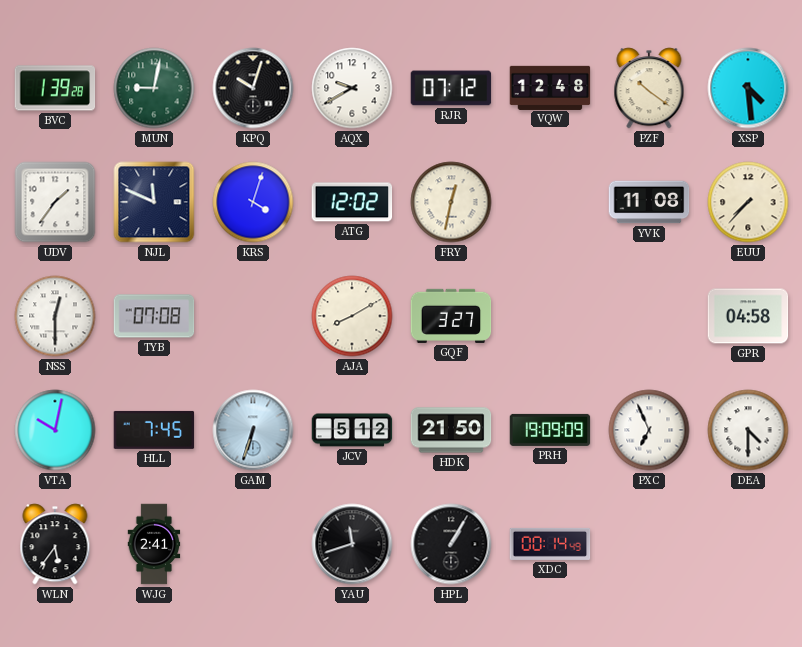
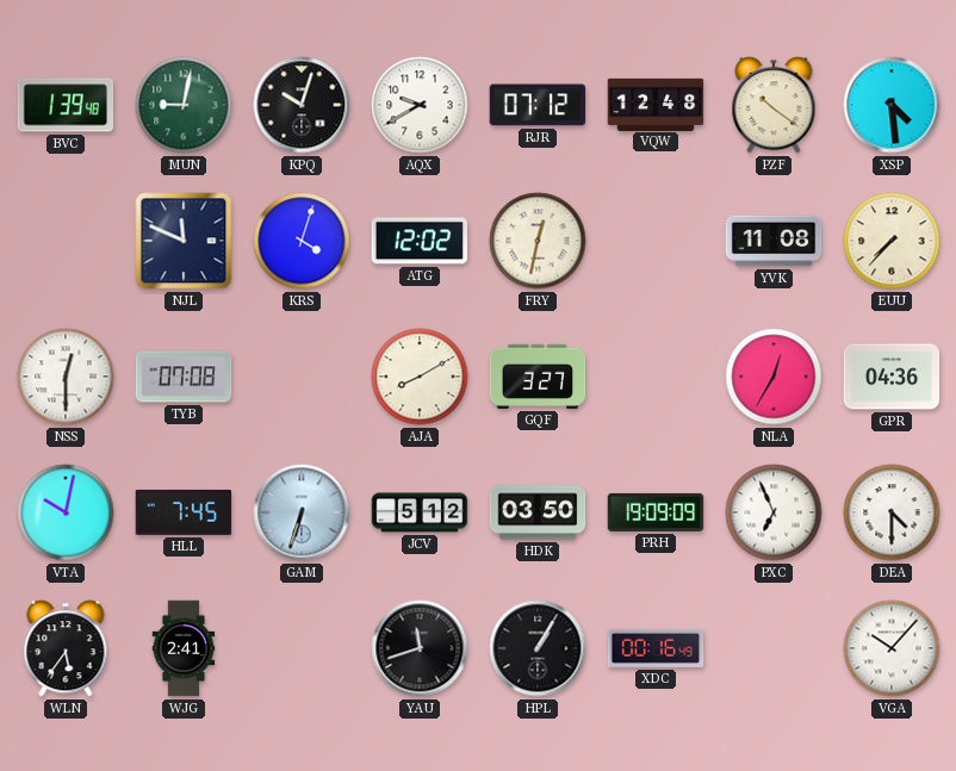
BVC: 1:39:28 -> 1:39:48 (66, 105)
UDV: 1:36 -> none (55, 202)
NLA: none -> 12:35 (774, 377)
GPR: 04:58 -> 04:36 (892, 377)
HDK: 21:50 -> 03:50 (538, 512)
XDC: 00:14 -> 00:16 (656, 648)
VGA: none -> 10:07 (892, 648)
